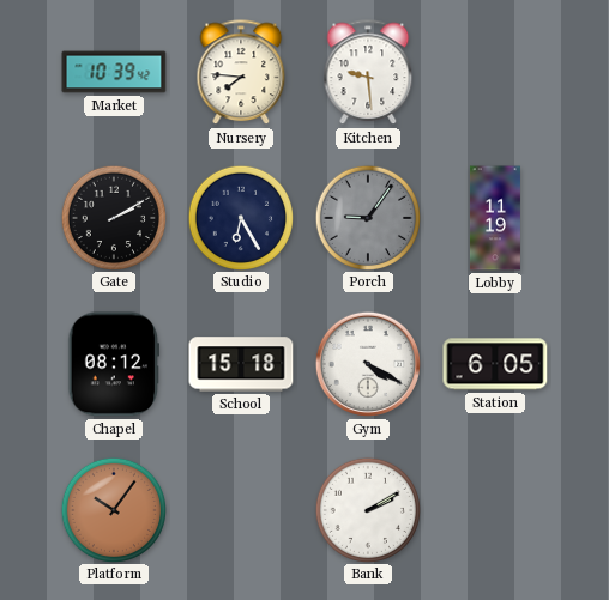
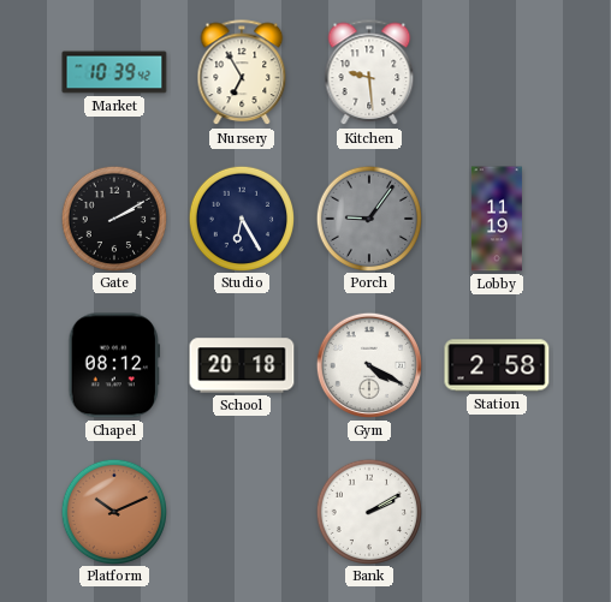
Nursery: 7:46 -> 6:55 (242, 73)
School: 15:18 -> 20:18 (242, 365)
Station: 6:05 -> 2:58 (497, 365)
Platform: 10:06 -> 10:11 (113, 511)
